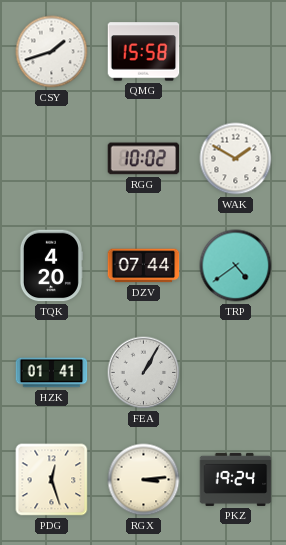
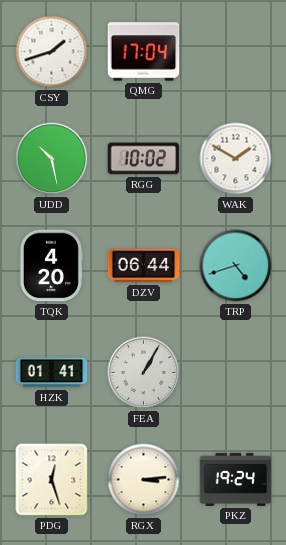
QMG: 15:58 -> 17:04 (144, 52)
UDD: none -> 10:28 (52, 159)
DZV: 07:44 -> 06:44 (144, 266)
TRP: 4:39 -> 4:42 (236, 266)
